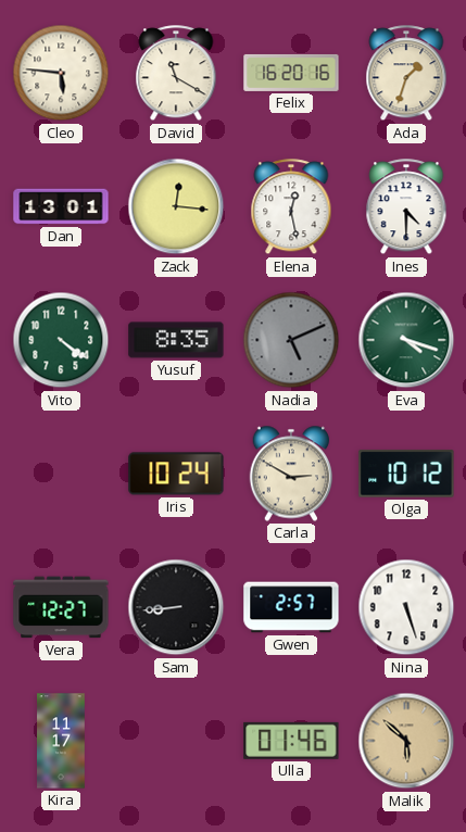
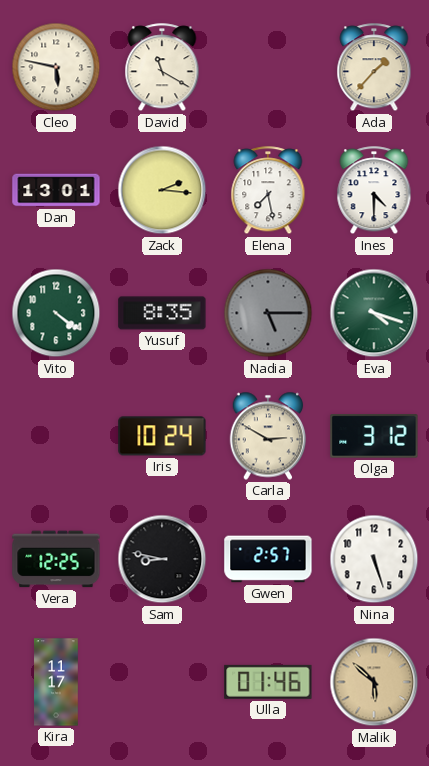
Cleo: 5:46 -> 5:47 (56, 67)
Felix: 16:20 -> none (291, 73)
Ada: 1:33 -> 1:37 (374, 68)
Zack: 12:16 -> 2:16 (162, 190)
Elena: 12:28 -> 7:28 (268, 191)
Nadia: 5:11 -> 5:15 (268, 313)
Olga: 10:12 -> 3:12 (374, 436)
Vera: 12:27 -> 12:25 (56, 559)
Sam: 8:44 -> 8:47 (162, 559)
